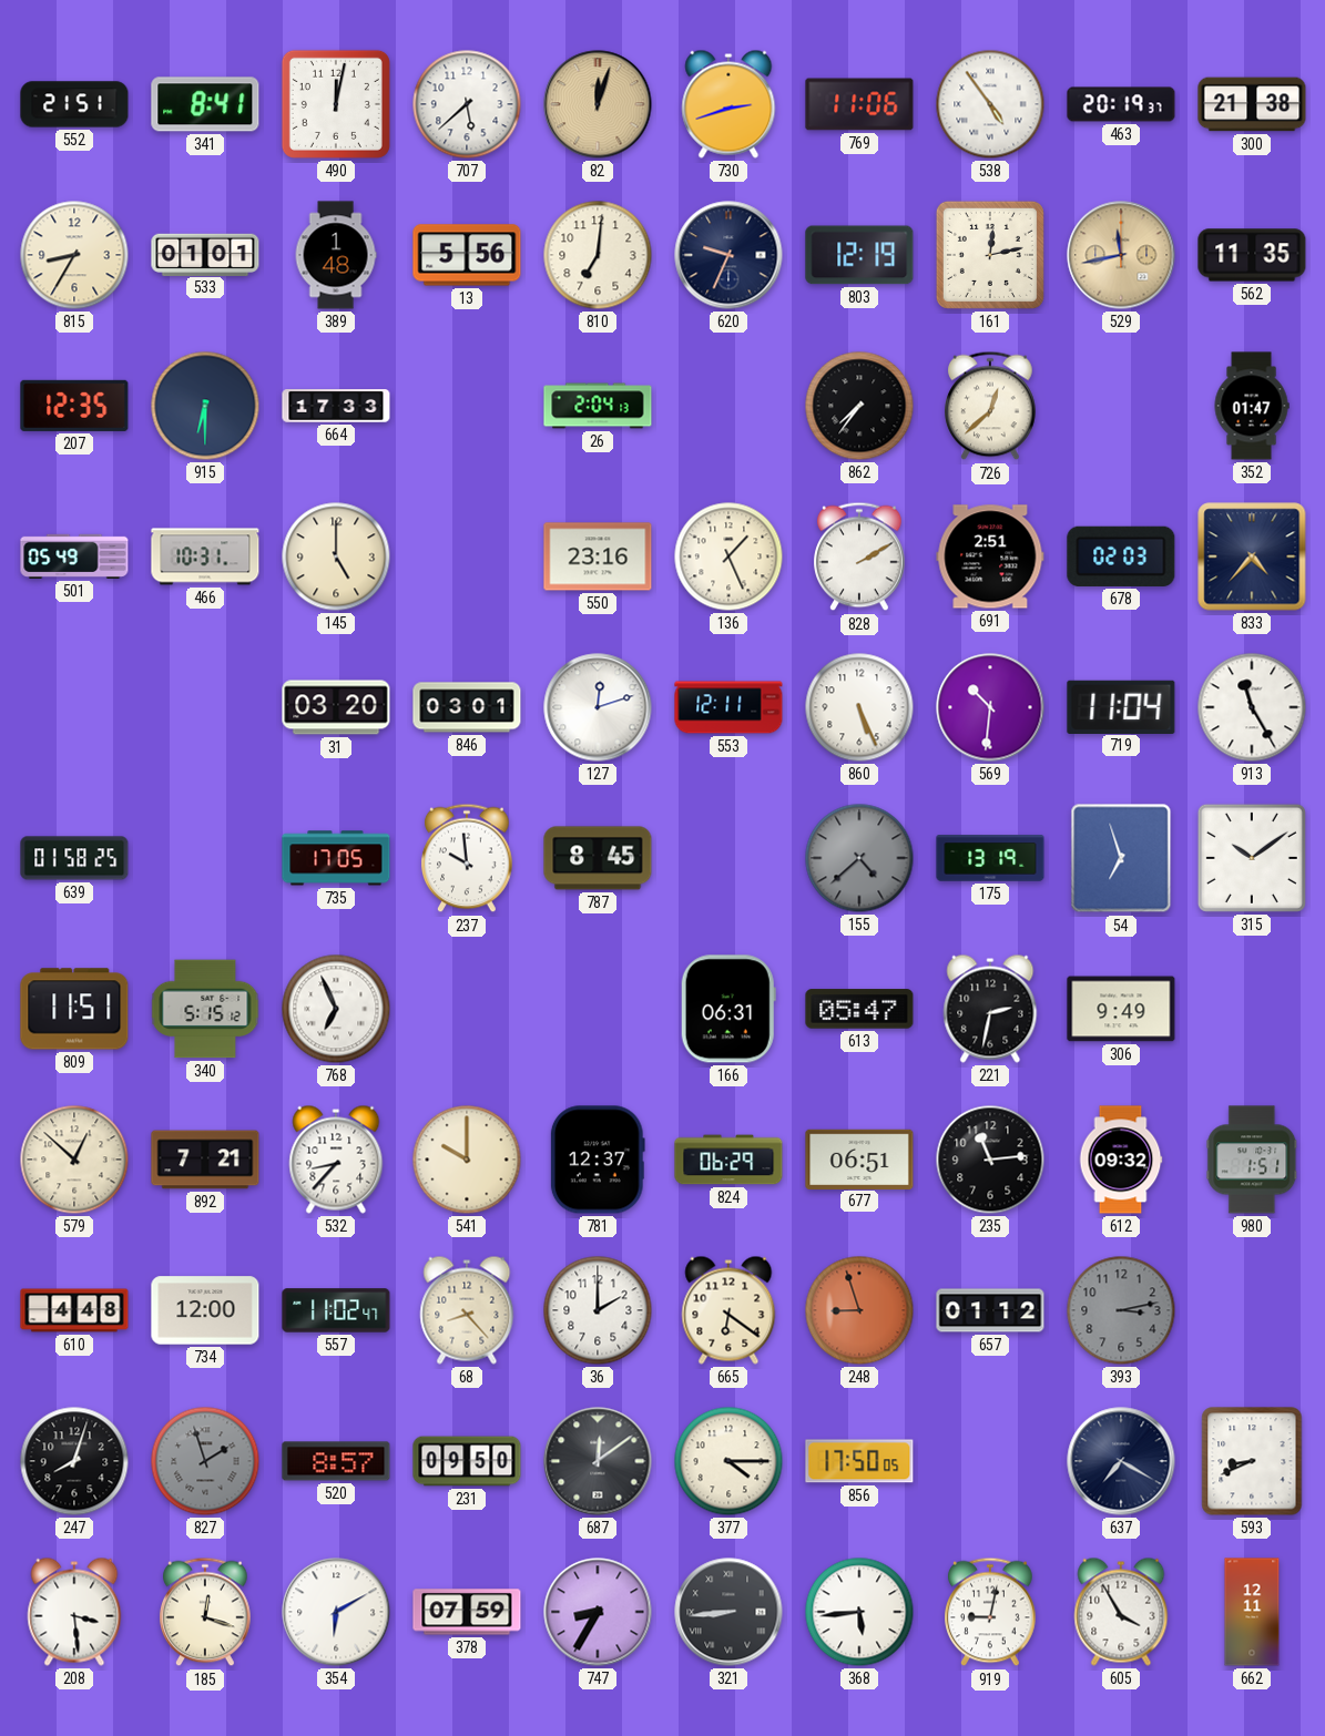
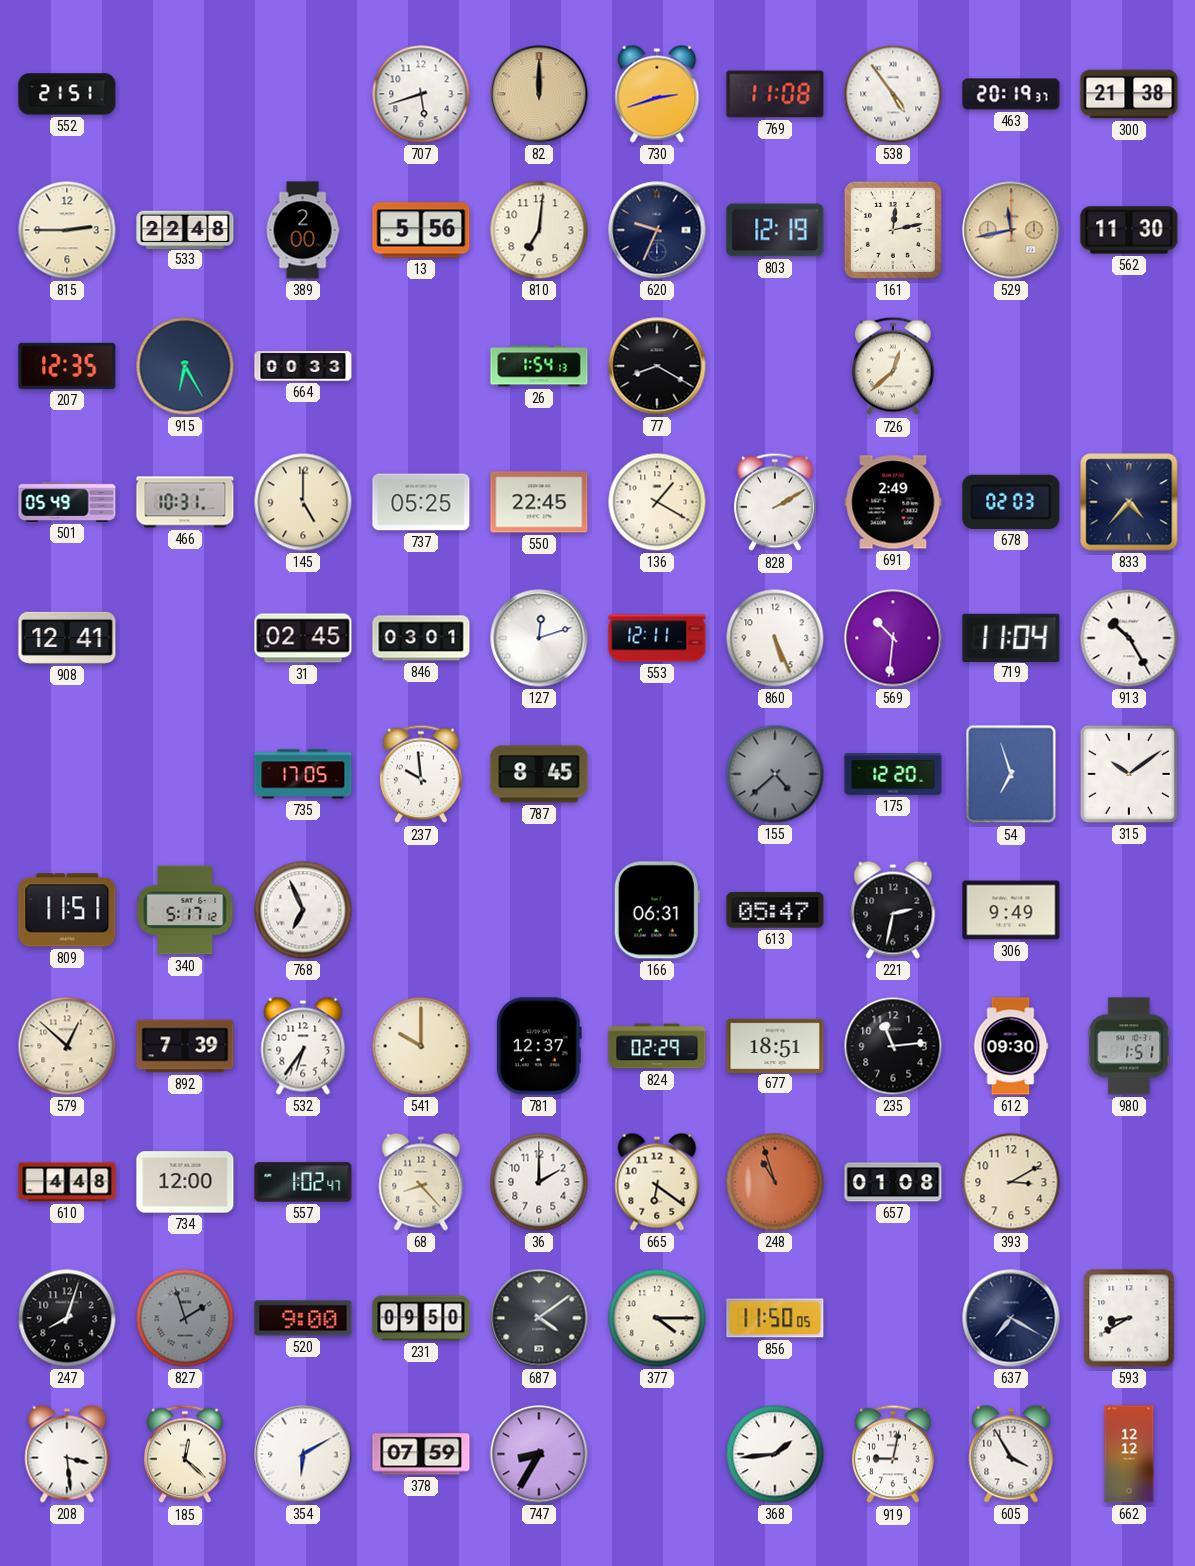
341: 8:41 -> none (205, 104)
490: 12:02 -> none (336, 104)
707: 5:38 -> 5:42 (421, 94)
82: 12:03 -> 12:00 (539, 94)
769: 11:06 -> 11:08 (775, 94)
815: 8:35 -> 2:45 (67, 230)
533: 01:01 -> 22:48 (185, 229)
389: 1:48 -> 2:00 (303, 230)
562: 11:35 -> 11:30 (1129, 230)
915: 6:30 -> 6:25 (185, 366)
664: 17:33 -> 00:33 (303, 366)
26: 2:04 -> 1:54 (539, 366)
77: none -> 8:20 (657, 366)
862: 7:36 -> none (859, 406)
352: 01:47 -> none (1252, 406)
737: none -> 05:25 (421, 502)
550: 23:16 -> 22:45 (539, 502)
136: 1:26 -> 1:20 (657, 502)
691: 2:51 -> 2:49 (893, 502)
908: none -> 12:41 (67, 638)
31: 03:20 -> 02:45 (303, 638)
913: 11:25 -> 10:25 (1129, 638)
639: 01:58 -> none (74, 858)
175: 13:19 -> 12:20 (893, 774)
340: 5:15 -> 5:17 (185, 910)
892: 7:21 -> 7:39 (185, 1046)
532: 8:37 -> 6:36 (303, 1046)
824: 06:29 -> 02:29 (657, 1046)
677: 06:51 -> 18:51 (775, 1045)
612: 09:32 -> 09:30 (1011, 1046)
557: 11:02 -> 1:02 (303, 1182)
248: 8:57 -> 10:57 (775, 1182)
657: 01:12 -> 01:08 (893, 1182)
393: 3:13 -> 3:10 (1011, 1182)
393 dial: grey -> cream (1011, 1182)
520: 8:57 -> 9:00 (303, 1318)
687: 12:09 -> 4:09 (539, 1318)
856: 17:50 -> 11:50 (775, 1318)
593: 8:41 -> 8:40 (1129, 1318)
185: 12:18 -> 12:22 (185, 1454)
321: 8:44 -> none (728, 1612)
368: 5:44 -> 1:44 (775, 1454)
662: 12:11 -> 12:12 (1129, 1454)
